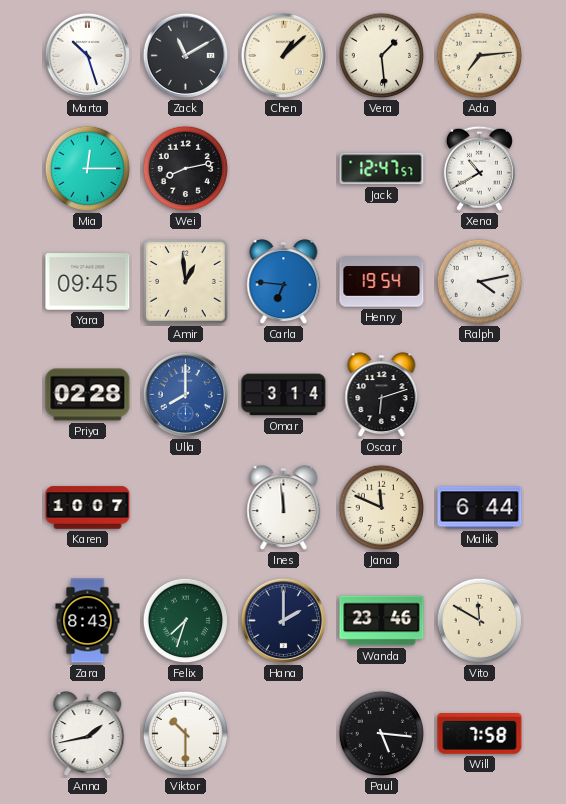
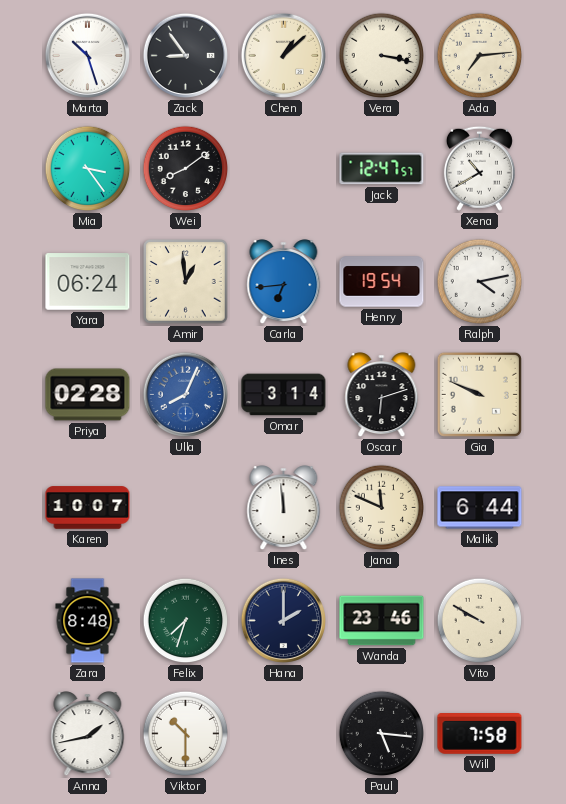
Zack: 11:10 -> 8:54 (185, 55)
Vera: 1:29 -> 3:17 (382, 56)
Mia: 12:15 -> 3:24 (88, 169)
Wei: 8:13 -> 8:09 (186, 169)
Yara: 09:45 -> 06:24 (88, 282)
Carla: 6:46 -> 6:44 (284, 282)
Ulla: 8:00 -> 8:04 (185, 394)
Gia: none -> 9:49 (479, 394)
Zara: 8:43 -> 8:48 (88, 621)
Vito: 11:50 -> 9:50 (480, 621)
